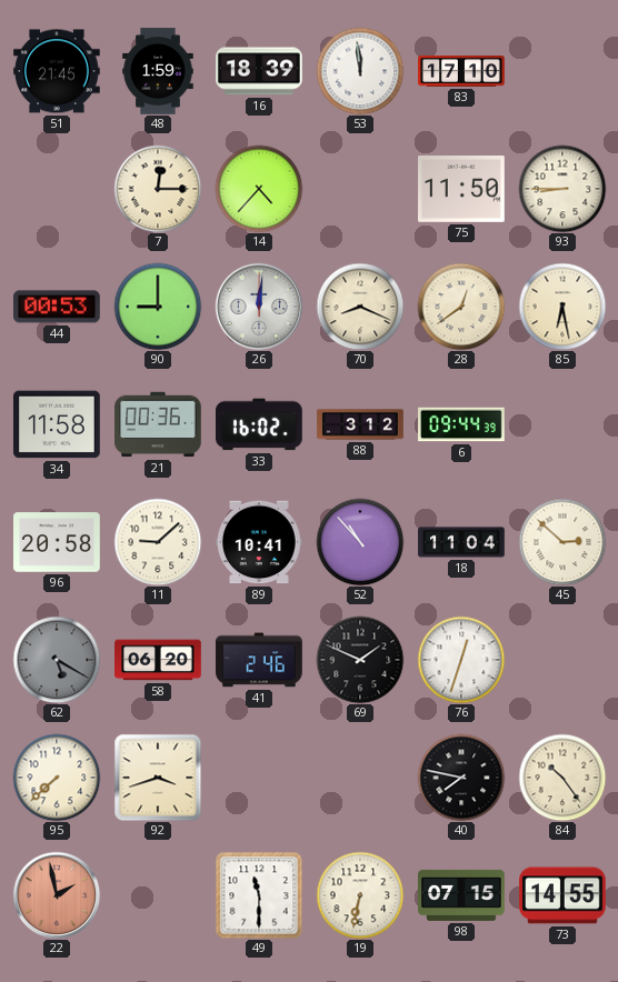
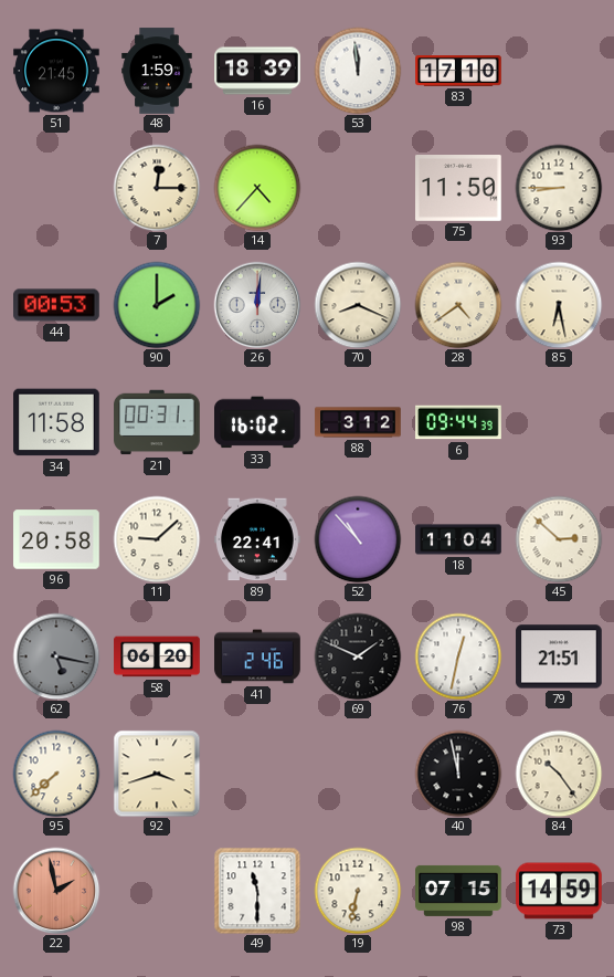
90: 9:00 -> 2:00 (157, 305)
28: 12:39 -> 4:39 (458, 305)
21: 00:36 -> 00:31 (157, 422)
89: 10:41 -> 22:41 (258, 539)
62: 5:20 -> 5:17 (56, 656)
76: 12:33 -> 12:32 (458, 656)
79: none -> 21:51 (559, 656)
40: 7:47 -> 11:58 (458, 774)
73: 14:55 -> 14:59 (559, 891)
